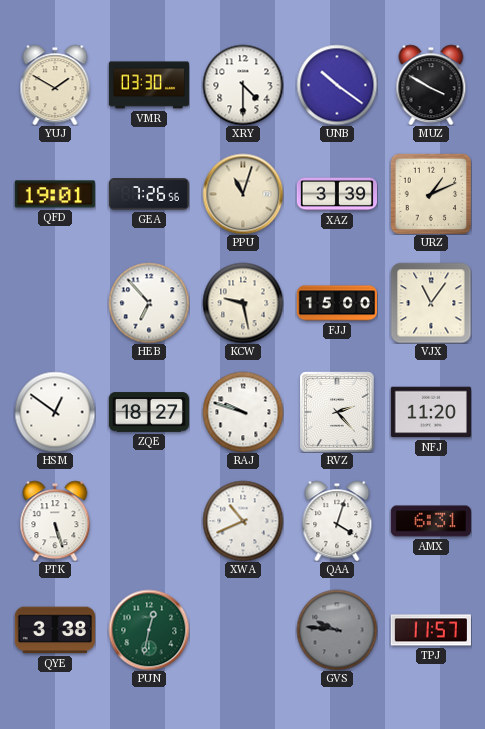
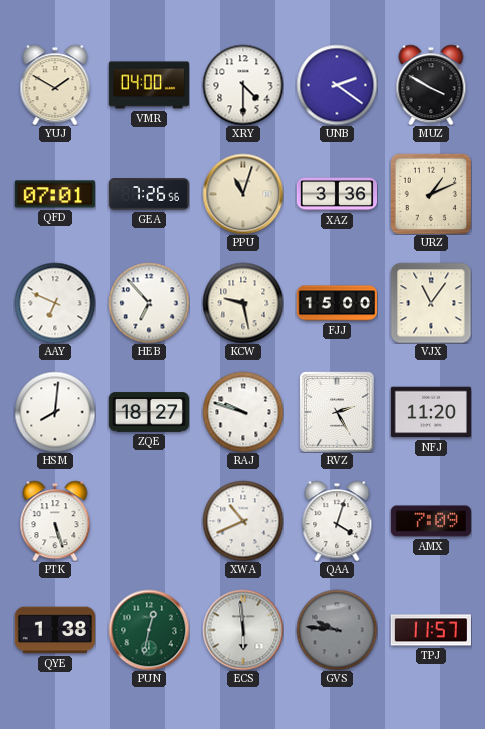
VMR: 03:30 -> 04:00 (149, 85)
UNB: 10:21 -> 2:21 (337, 85)
QFD: 19:01 -> 07:01 (55, 194)
XAZ: 3:39 -> 3:36 (336, 194)
AAY: none -> 6:49 (55, 303)
HSM: 12:51 -> 8:01 (55, 412)
RVZ: 2:23 -> 2:25 (337, 412)
AMX: 6:31 -> 7:09 (431, 521)
QYE: 3:38 -> 1:38 (55, 630)
ECS: none -> 5:59 (243, 630)
